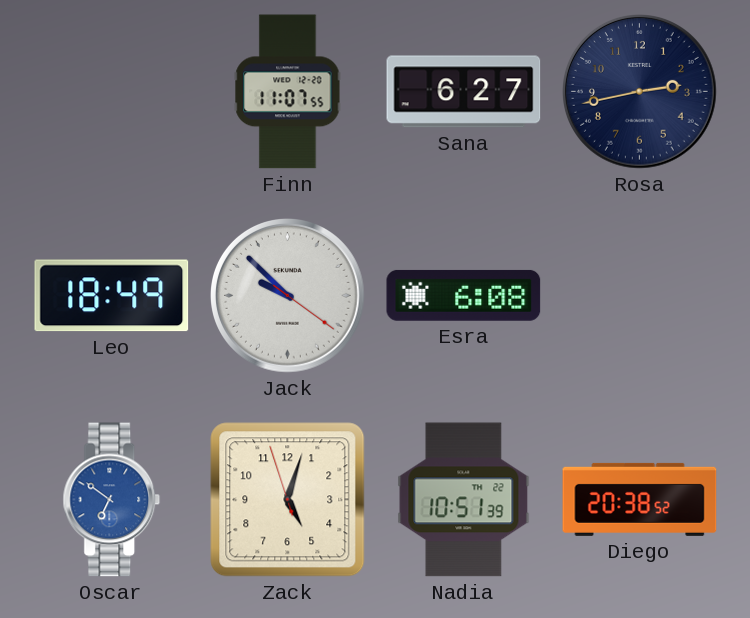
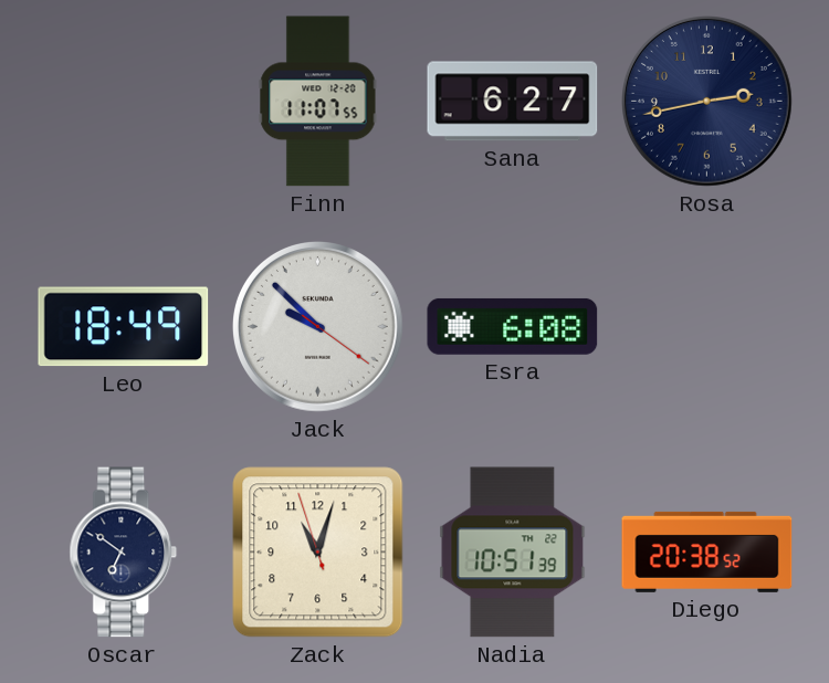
Oscar dial: blue -> navy (124, 553)
Zack: 5:02 -> 11:02 (318, 553)
